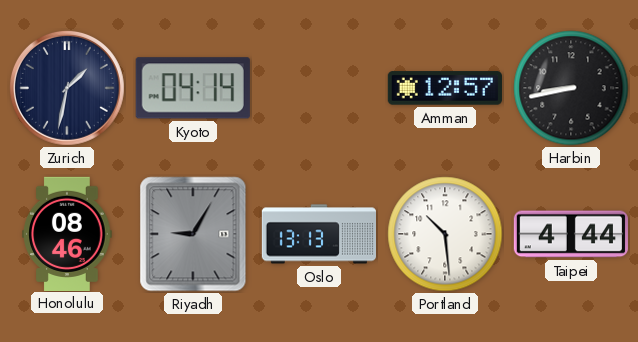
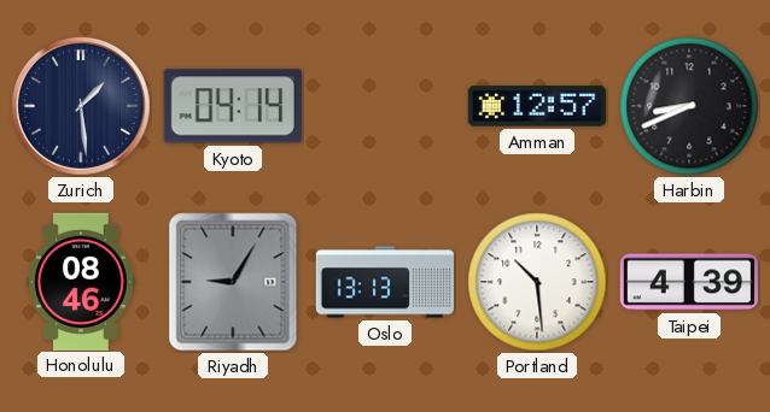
Zurich: 1:32 -> 1:29 (81, 106)
Harbin: 8:43 -> 8:41 (689, 106)
Taipei: 4:44 -> 4:39 (688, 282)
